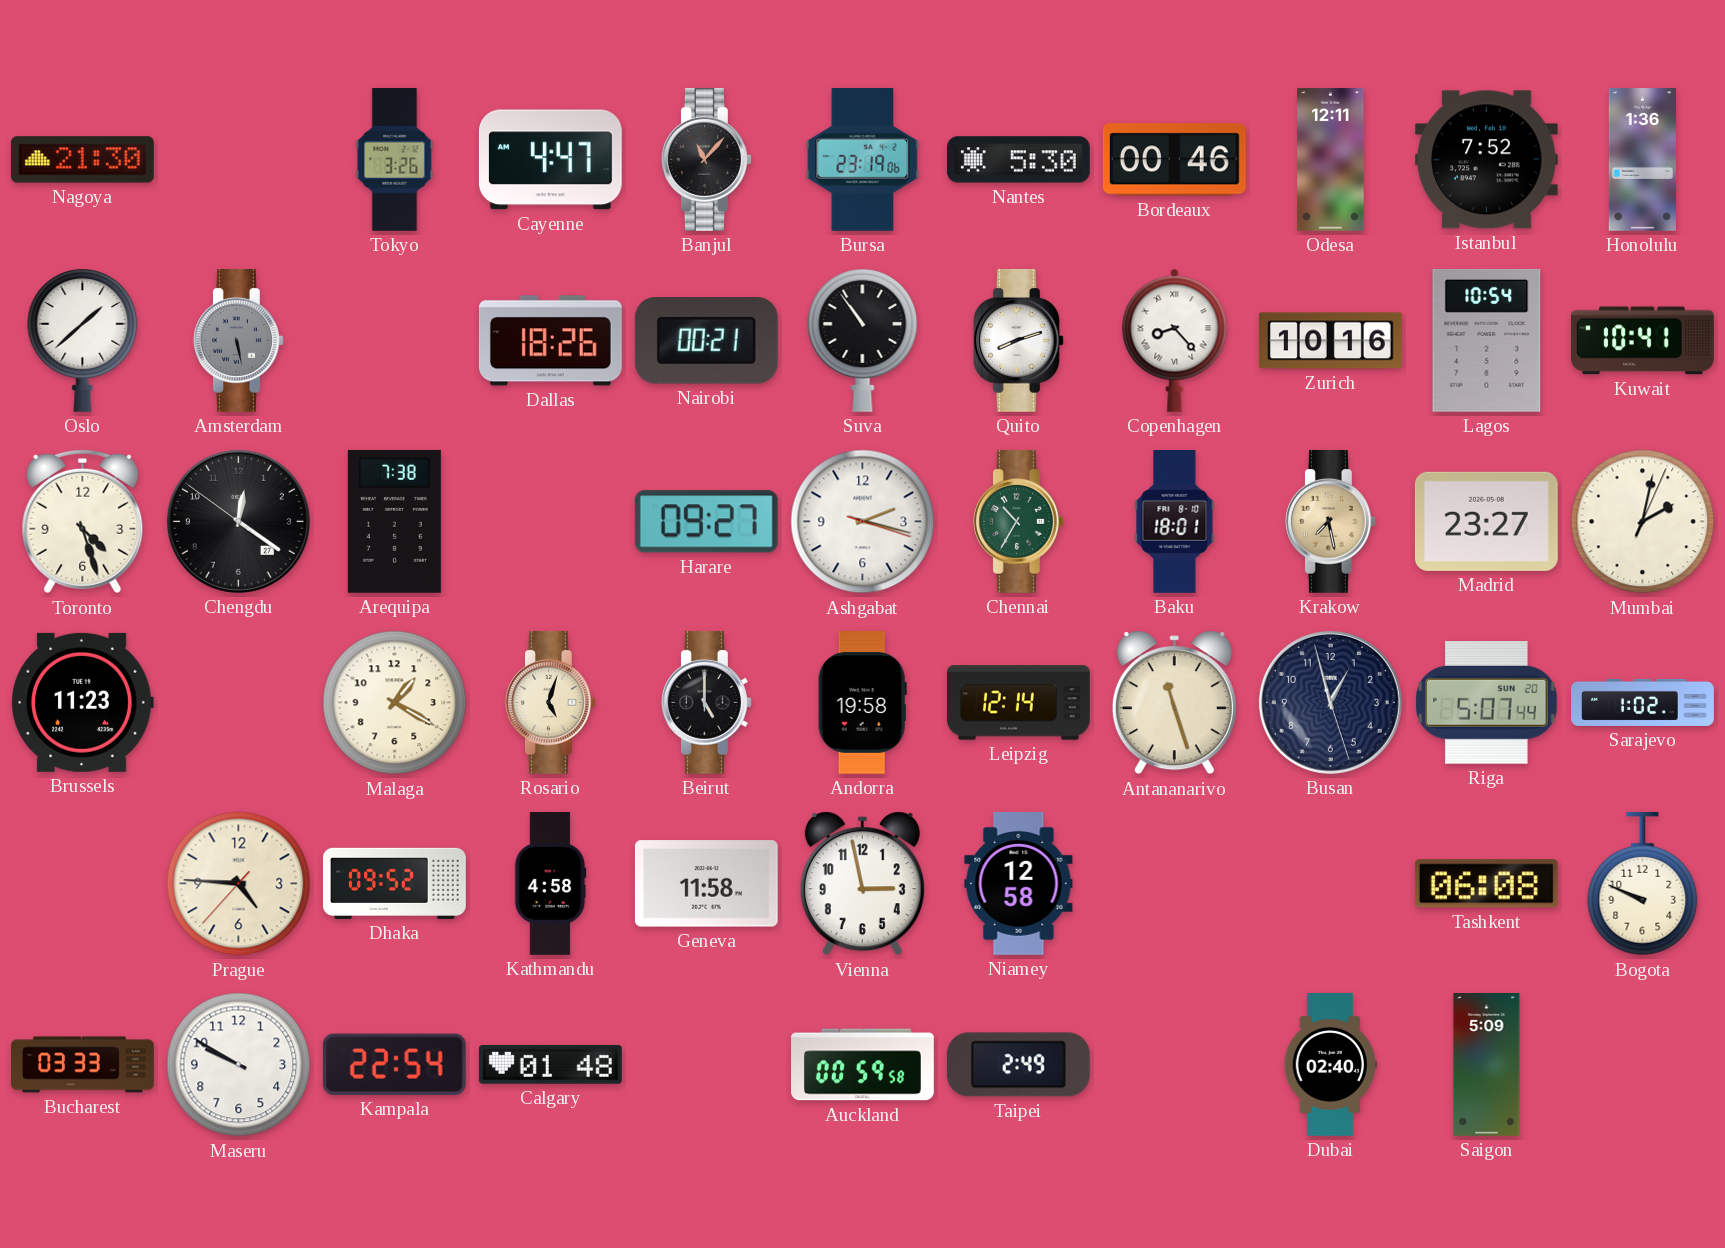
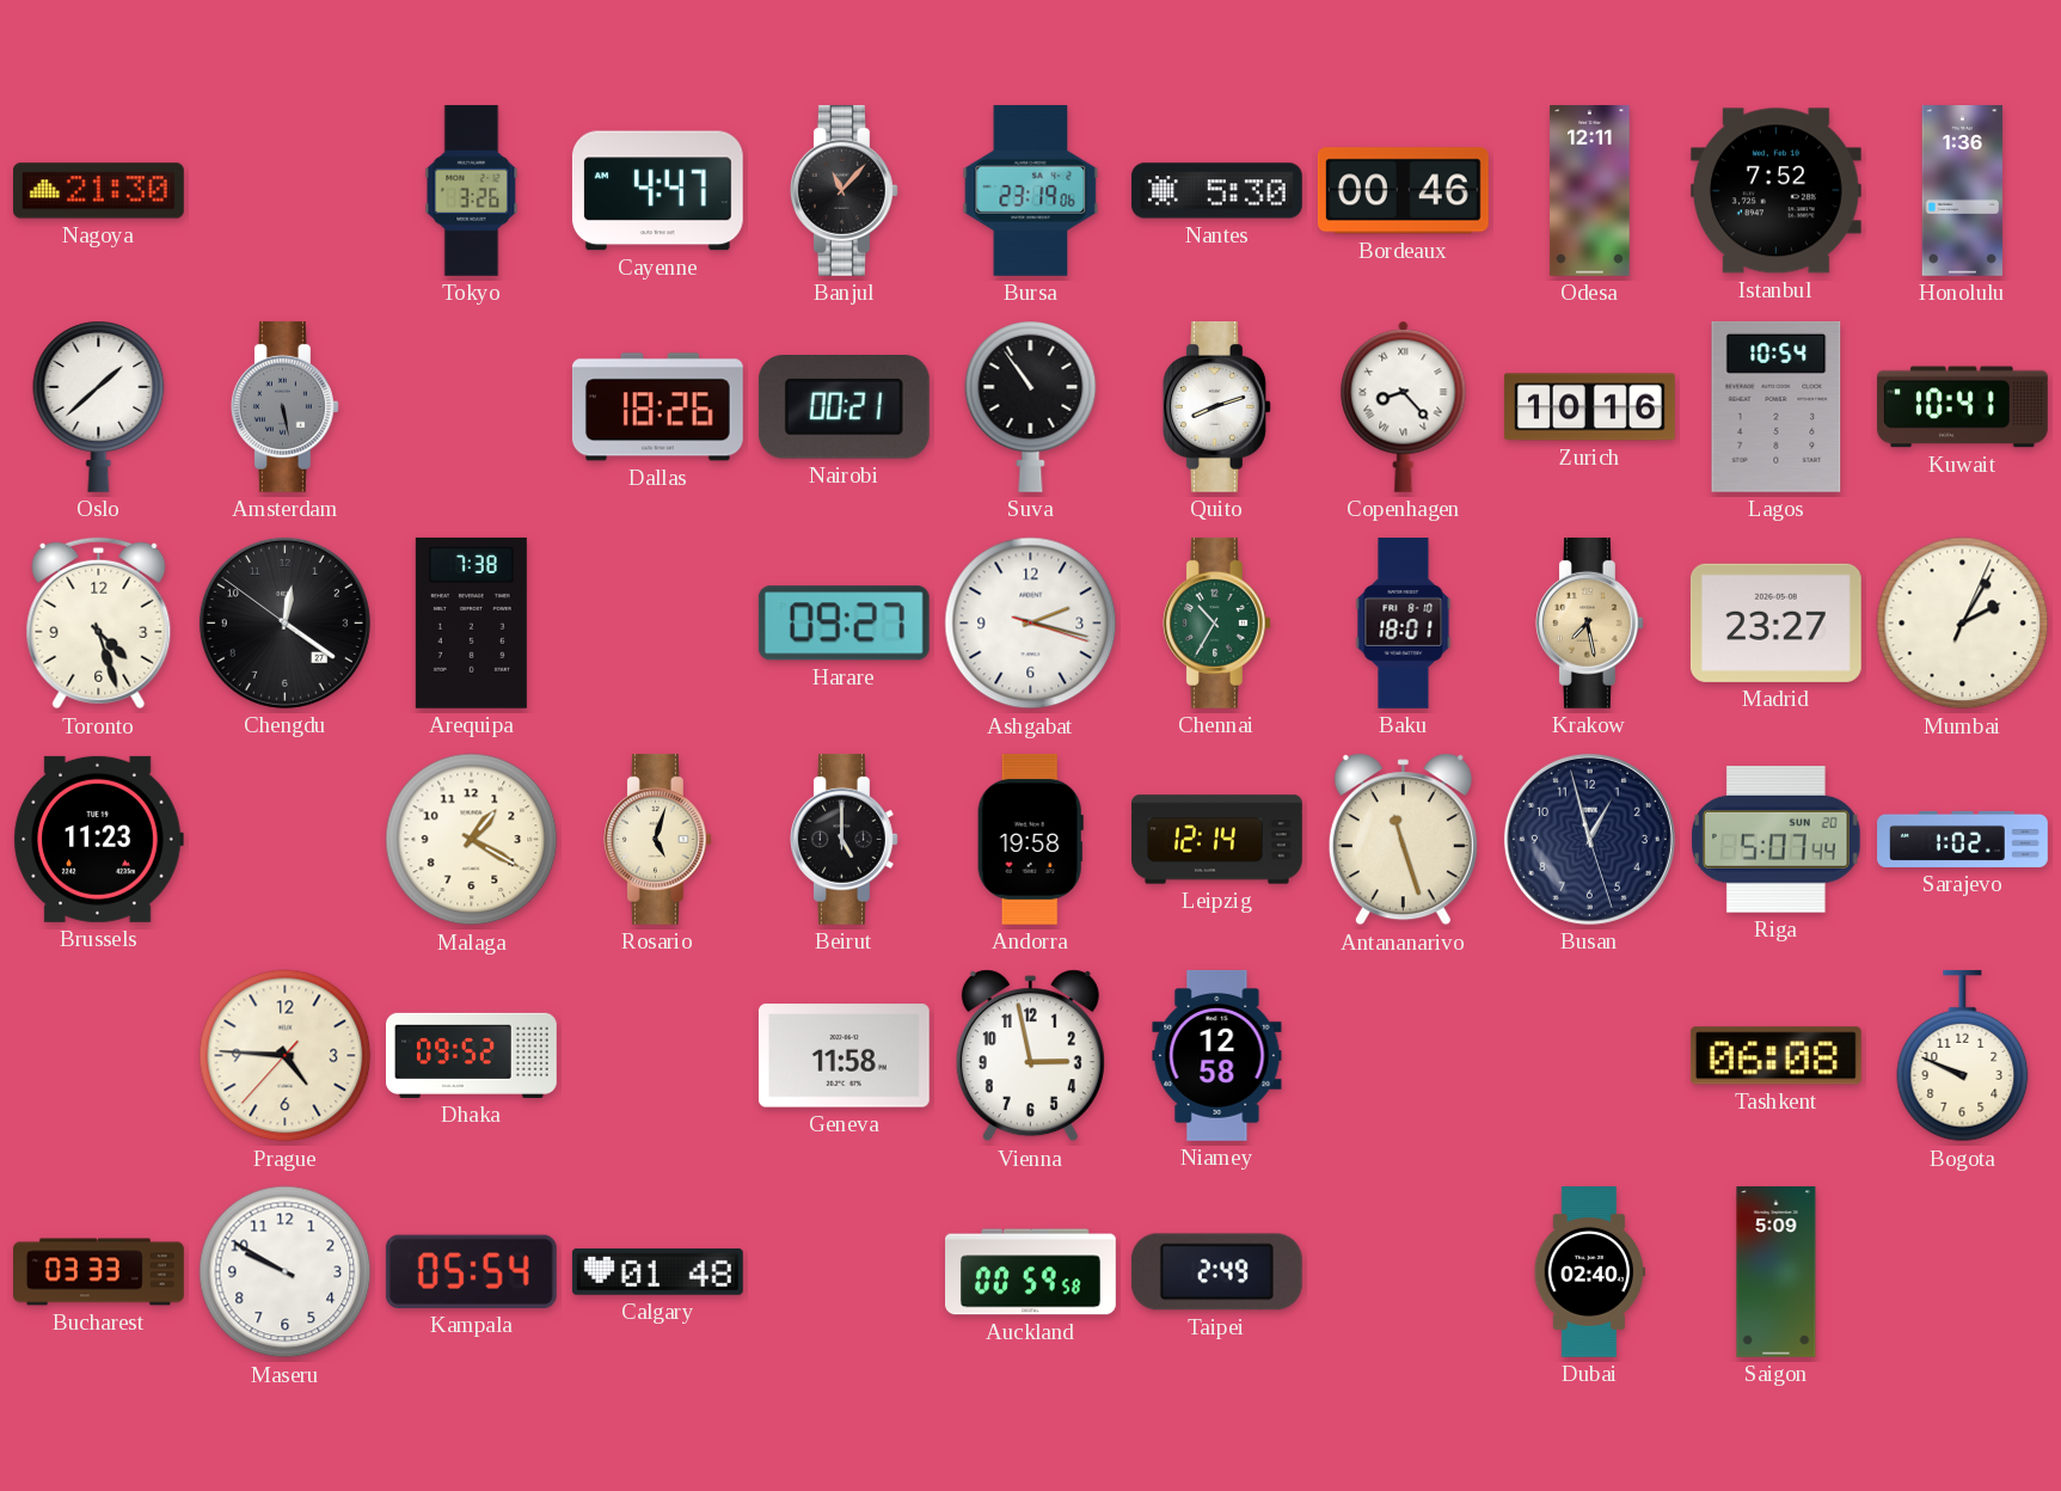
Mumbai: 2:02 -> 2:05 (1963, 624)
Kathmandu: 4:58 -> none (550, 884)
Kampala: 22:54 -> 05:54 (471, 1271)
